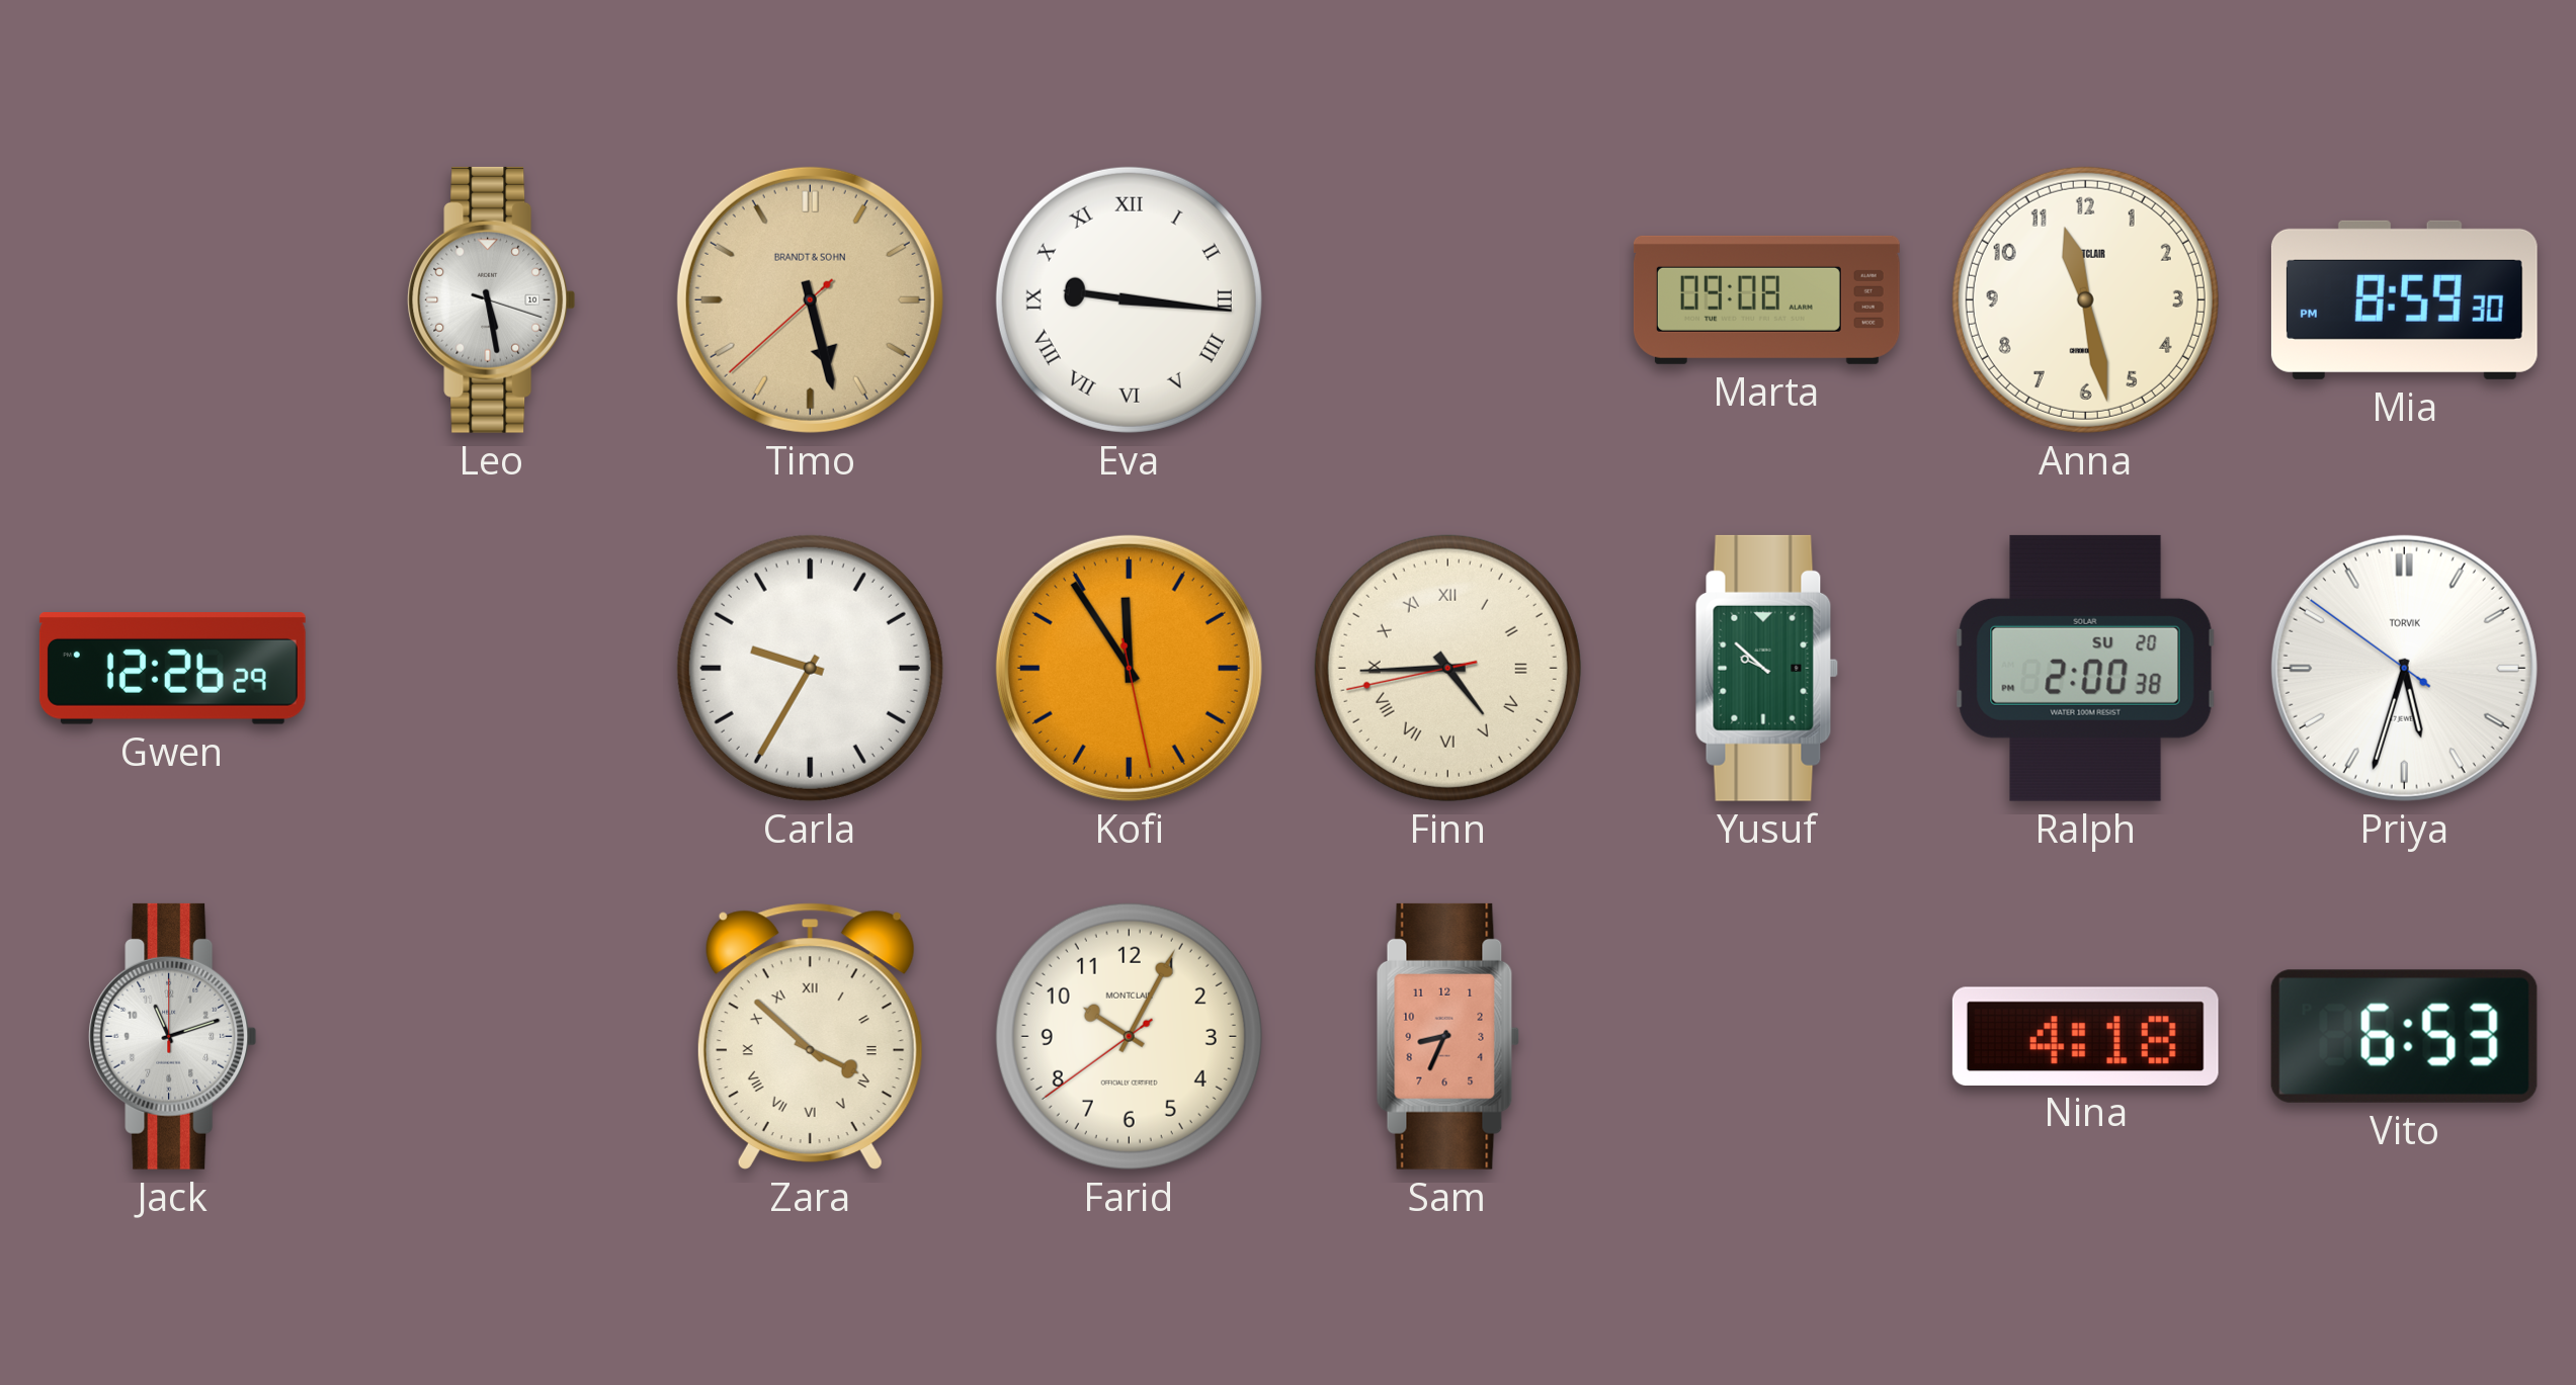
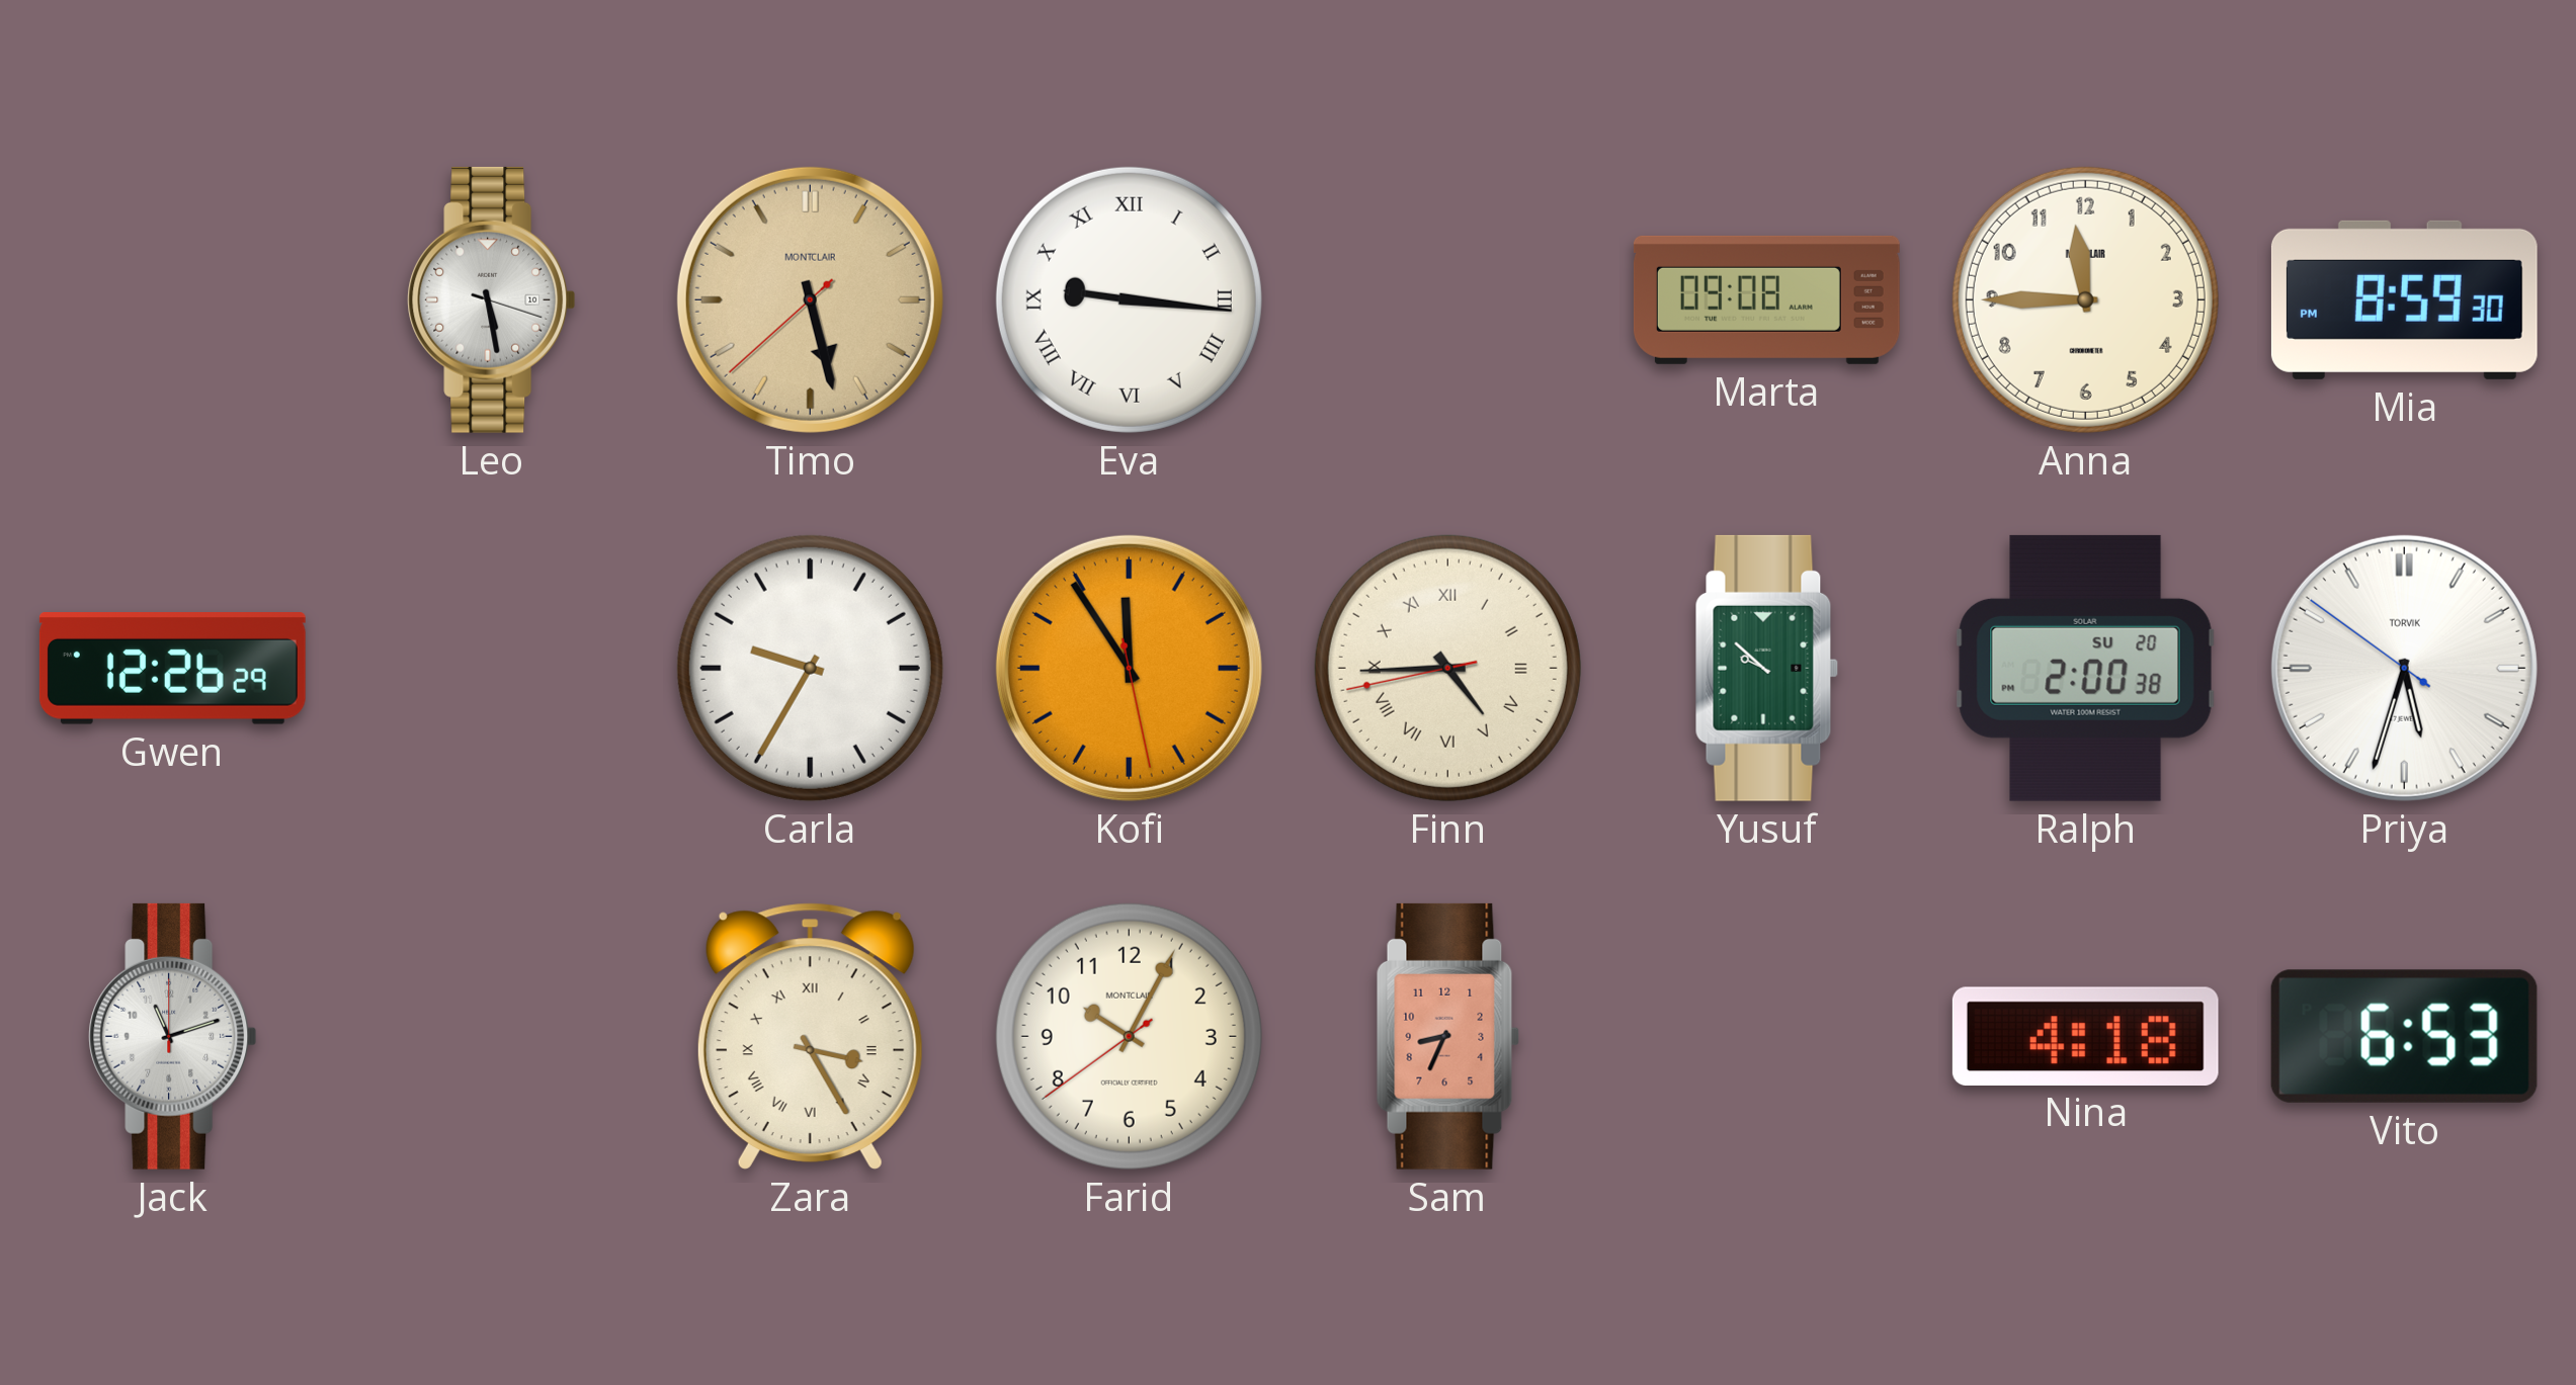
Timo brand: BRANDT & SOHN -> MONTCLAIR (810, 299)
Anna: 11:28 -> 11:45 (2085, 299)
Zara: 3:52 -> 3:25 (810, 1036)
